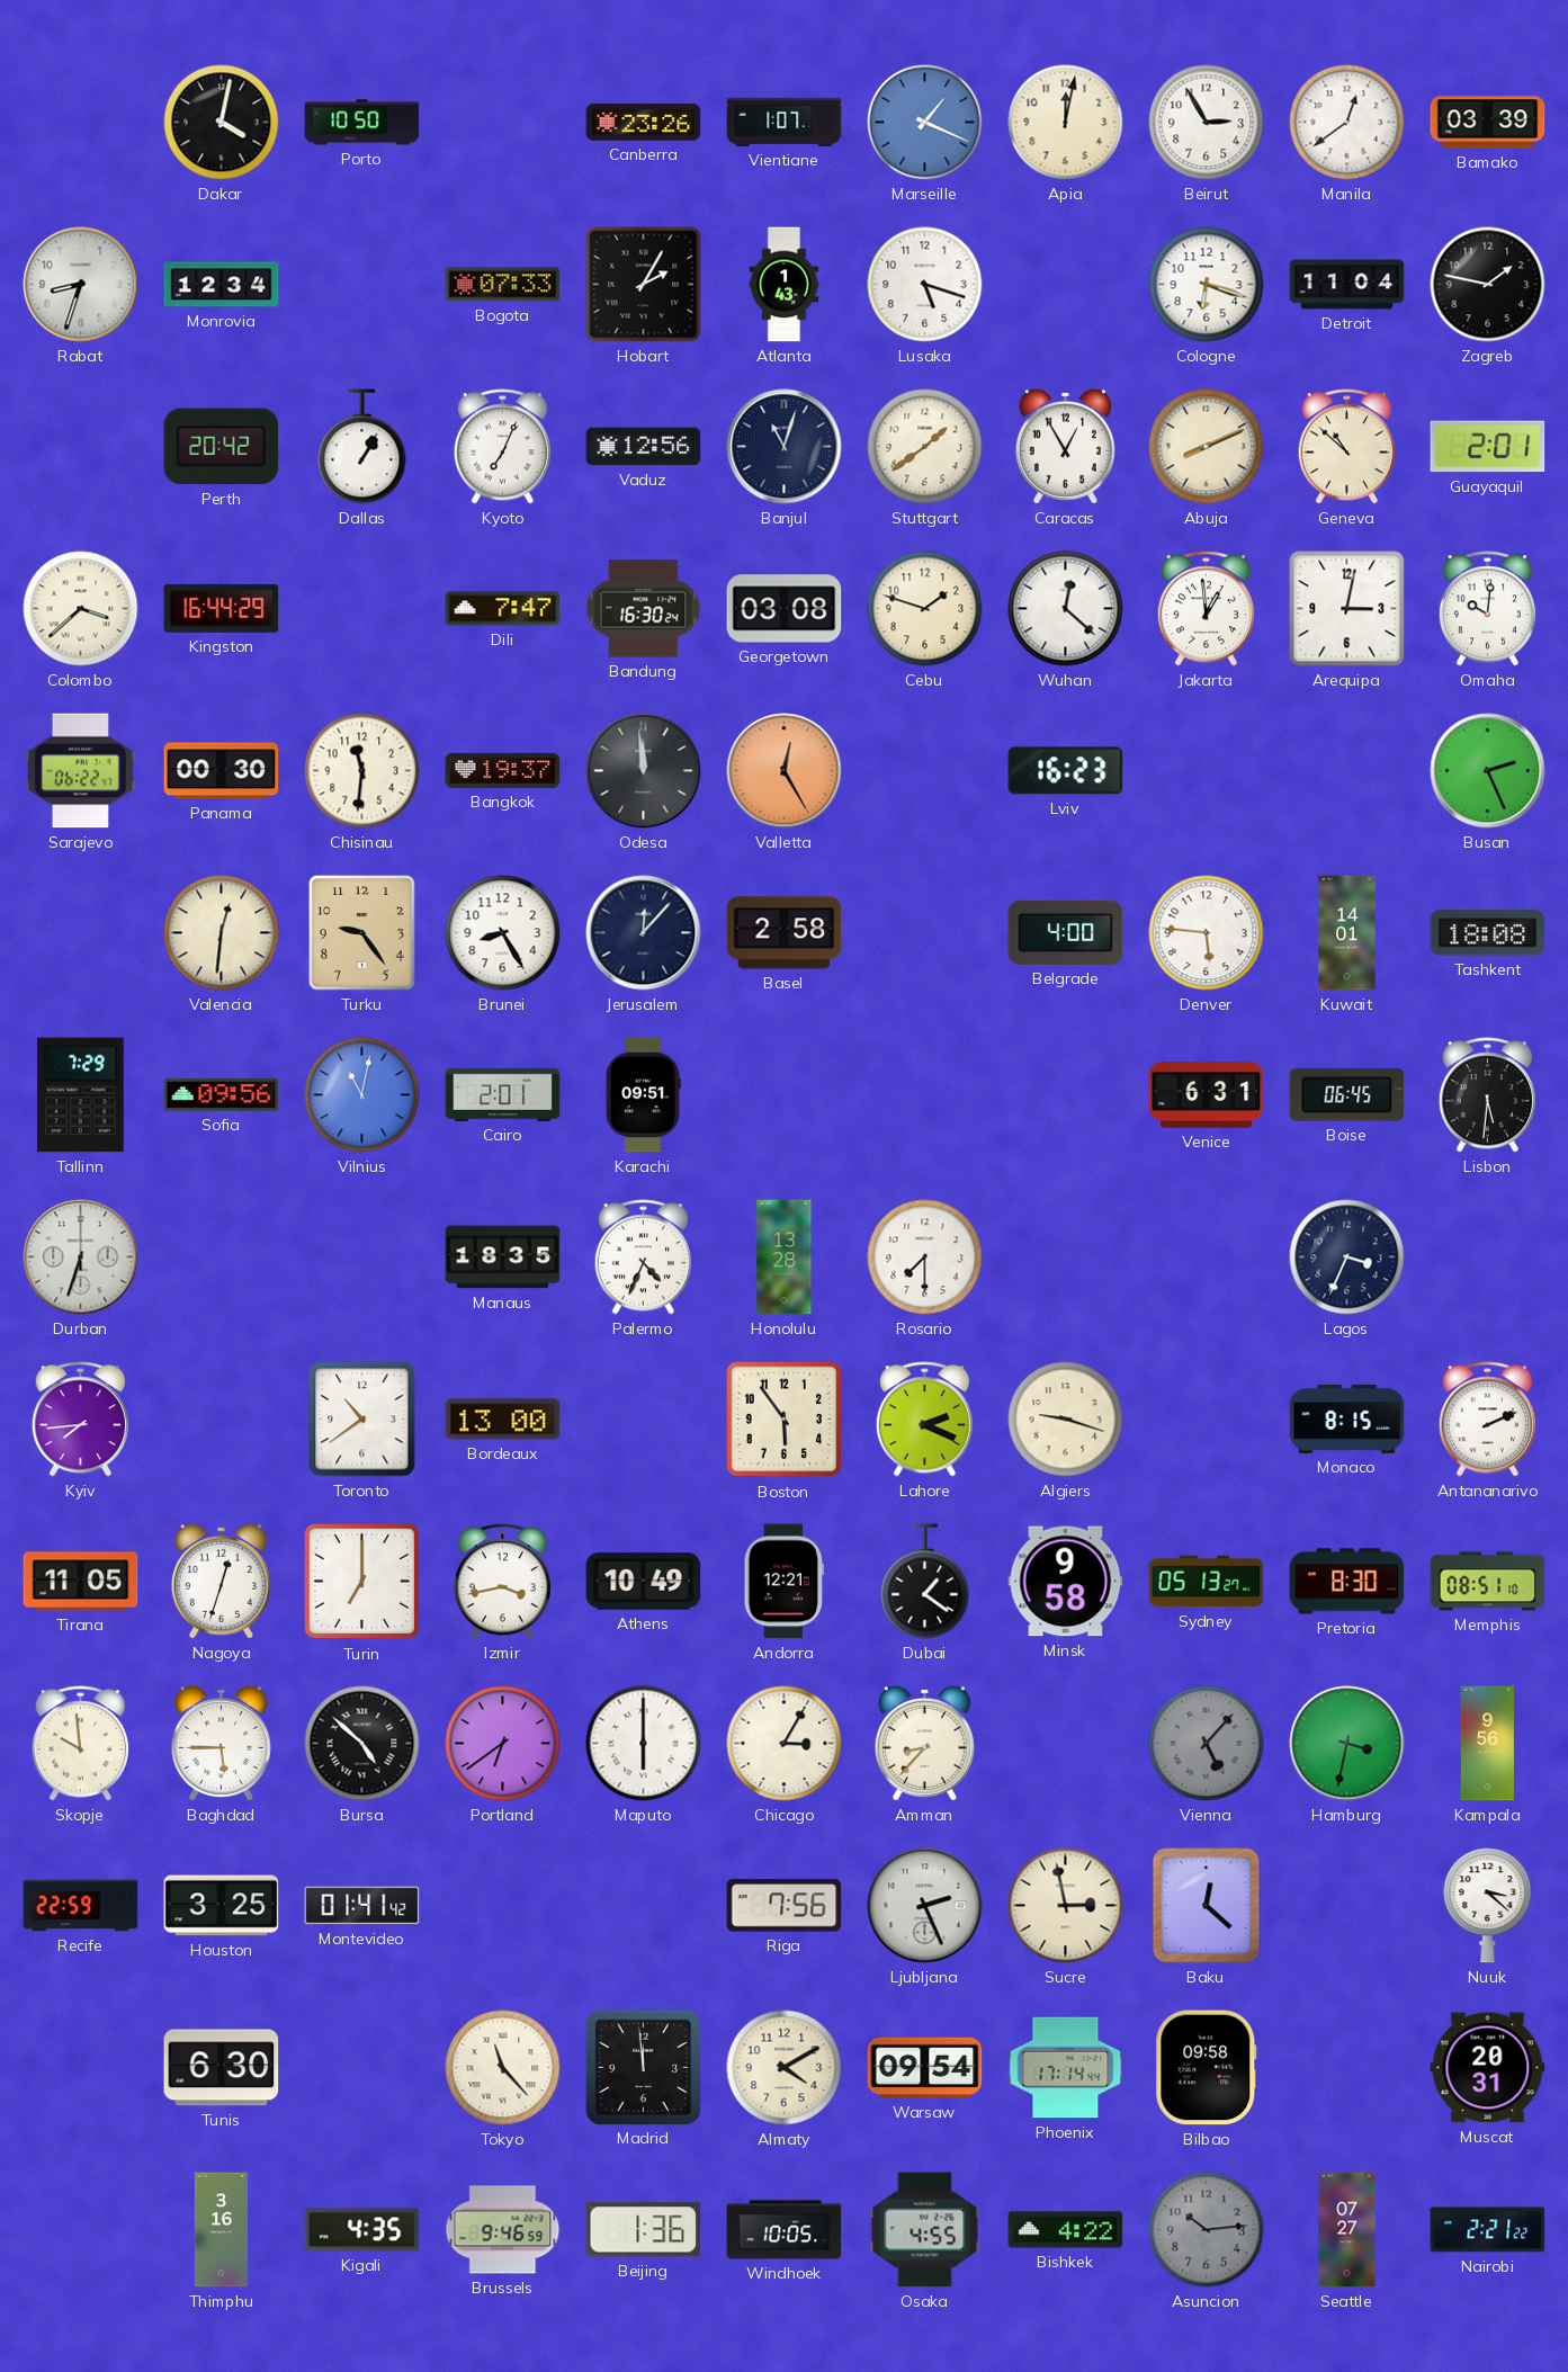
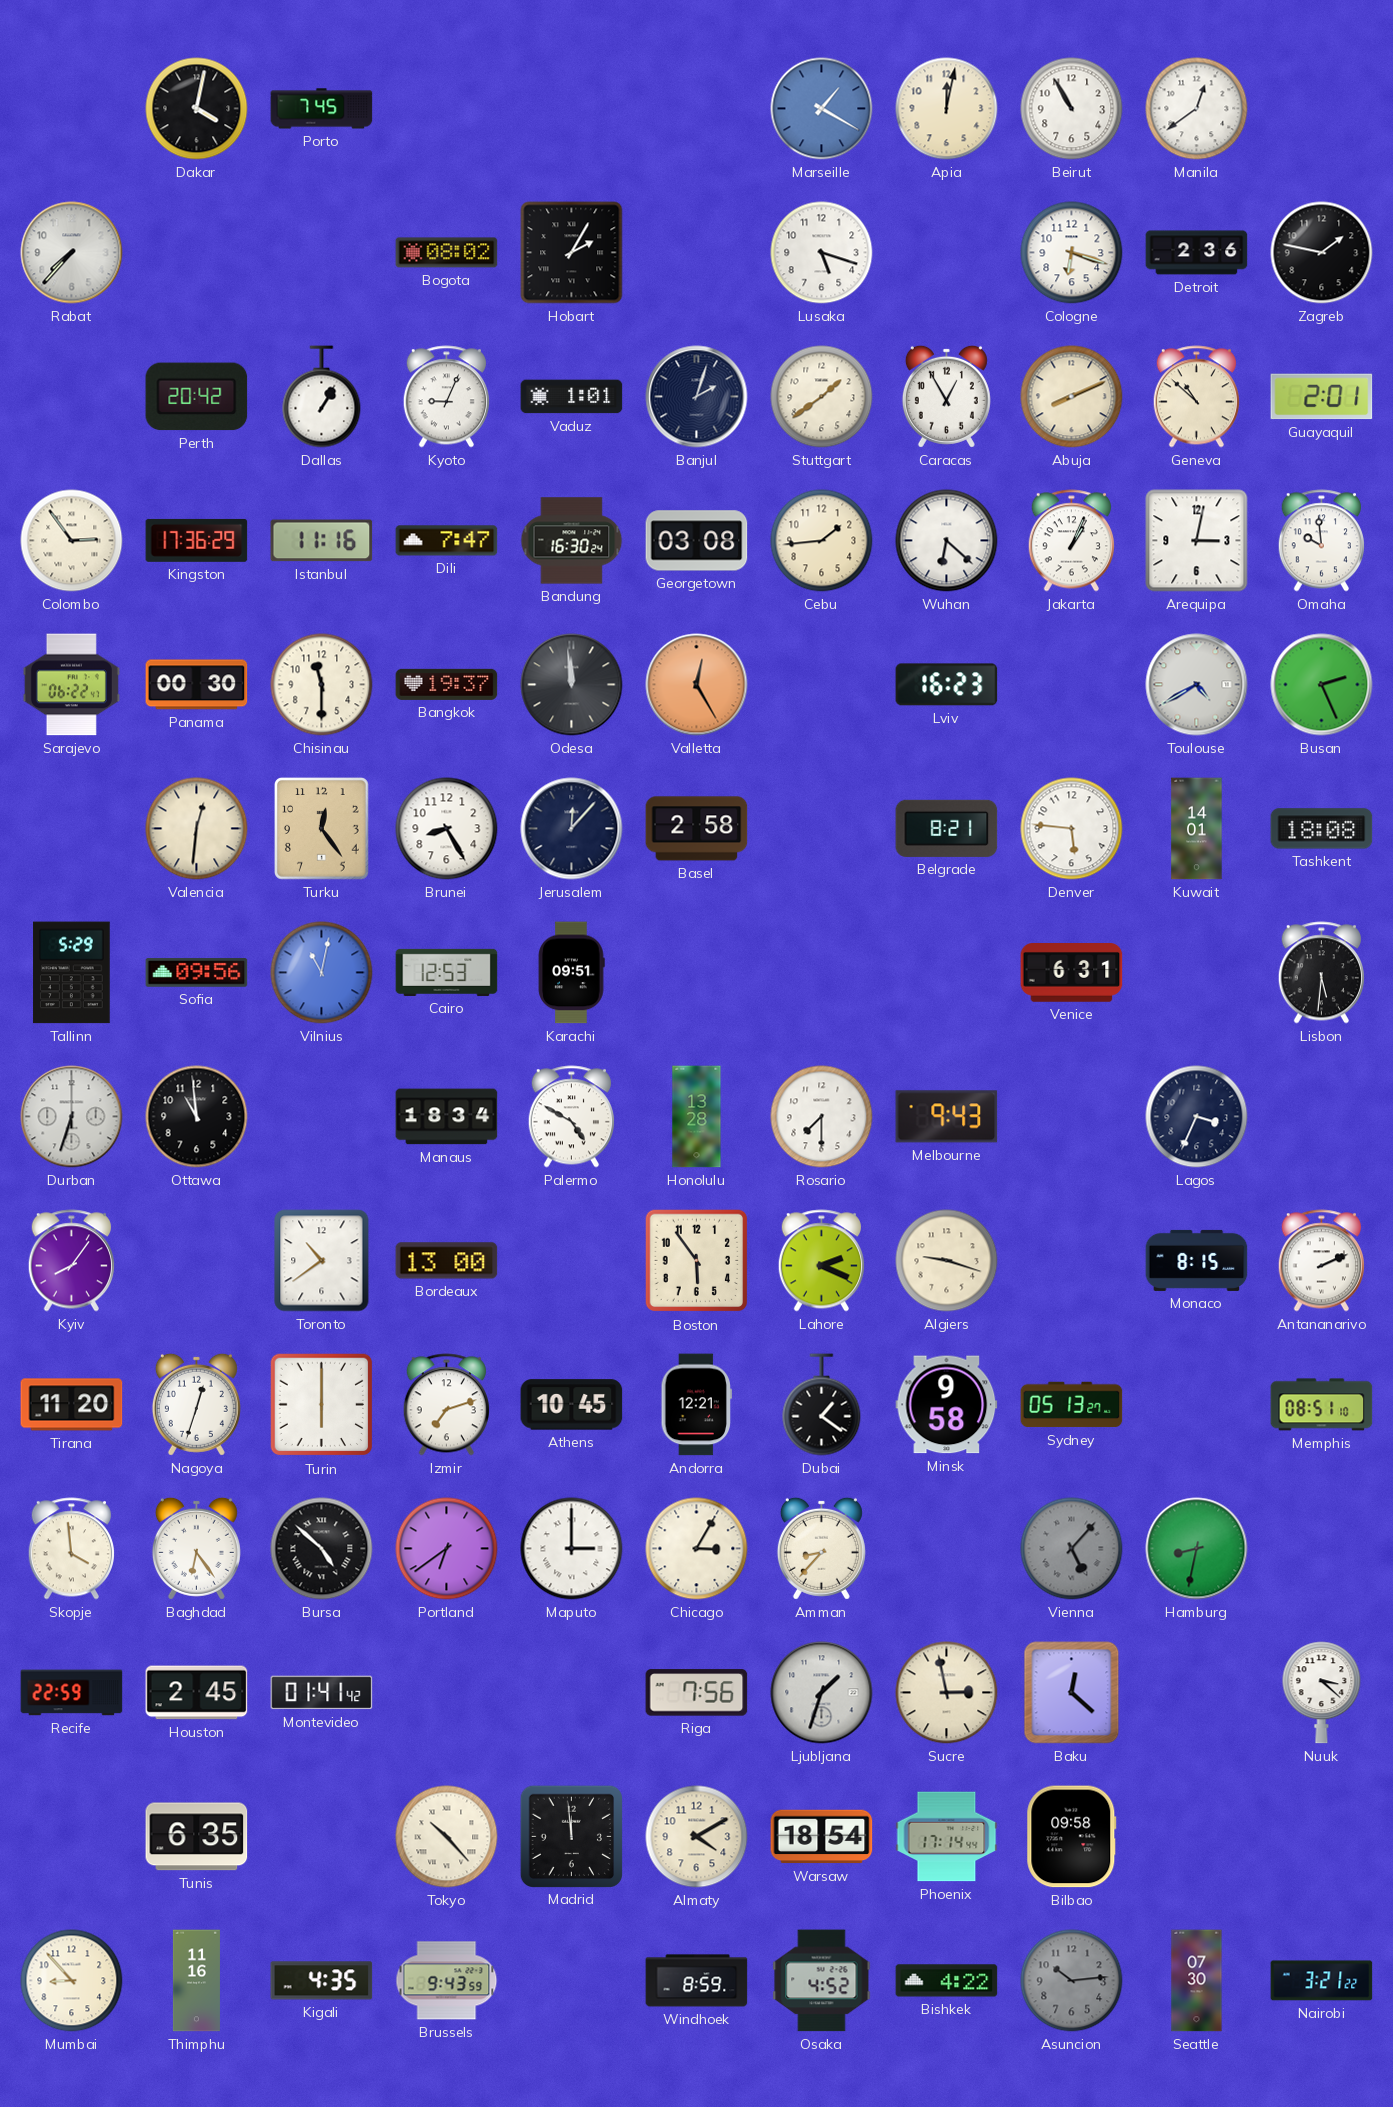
Porto: 10:50 -> 7:45 (322, 109)
Canberra: 23:26 -> none (644, 123)
Vientiane: 1:07 -> none (785, 122)
Marseille: 1:19 -> 1:20 (822, 109)
Beirut: 2:55 -> 10:55 (1072, 109)
Bamako: 03:39 -> none (1488, 123)
Rabat: 8:33 -> 7:37 (72, 253)
Monrovia: 12:34 -> none (222, 285)
Bogota: 07:33 -> 08:02 (447, 253)
Atlanta: 1:43 -> none (785, 285)
Detroit: 11:04 -> 2:36 (1197, 253)
Kyoto: 7:04 -> 9:04 (446, 397)
Vaduz: 12:56 -> 1:01 (572, 397)
Banjul: 11:03 -> 2:03 (697, 397)
Colombo: 3:38 -> 2:54 (72, 541)
Kingston: 16:44 -> 17:36 (197, 540)
Istanbul: none -> 11:16 (322, 541)
Cebu: 1:48 -> 1:44 (822, 541)
Wuhan: 12:22 -> 6:22 (947, 541)
Jakarta: 12:59 -> 1:04 (1071, 541)
Omaha: 10:01 -> 9:59 (1321, 541)
Chisinau: 11:31 -> 11:30 (322, 685)
Toulouse: none -> 4:40 (1197, 685)
Turku: 9:24 -> 12:24 (322, 829)
Belgrade: 4:00 -> 8:21 (947, 828)
Tallinn: 7:29 -> 5:29 (72, 973)
Cairo: 2:01 -> 12:53 (447, 972)
Boise: 06:45 -> none (1347, 1094)
Ottawa: none -> 10:59 (197, 1117)
Manaus: 18:35 -> 18:34 (447, 1117)
Palermo: 4:34 -> 4:50 (571, 1117)
Melbourne: none -> 9:43 (947, 1117)
Kyiv: 7:44 -> 8:06 (71, 1261)
Tirana: 11:05 -> 11:20 (72, 1405)
Turin: 7:00 -> 6:00 (322, 1405)
Izmir: 3:43 -> 7:12 (446, 1405)
Athens: 10:49 -> 10:45 (572, 1405)
Pretoria: 8:30 -> none (1347, 1582)
Skopje: 9:59 -> 3:59 (71, 1549)
Baghdad: 5:45 -> 6:24 (196, 1548)
Maputo: 6:00 -> 3:00 (572, 1549)
Hamburg: 3:32 -> 8:32 (1197, 1549)
Kampala: 9:56 -> none (1487, 1744)
Houston: 3:25 -> 2:45 (197, 1693)
Ljubljana: 2:26 -> 1:33 (822, 1693)
Tunis: 6:30 -> 6:35 (197, 1837)
Tokyo: 11:23 -> 10:23 (447, 1837)
Warsaw: 09:54 -> 18:54 (822, 1837)
Muscat: 20:31 -> none (1488, 2068)
Mumbai: none -> 8:53 (72, 1981)
Thimphu: 3:16 -> 11:16 (196, 1981)
Brussels: 9:46 -> 9:43 (447, 1981)
Beijing: 1:36 -> none (644, 2230)
Windhoek: 10:05 -> 8:59 (697, 1981)
Osaka: 4:55 -> 4:52 (822, 1981)
Seattle: 07:27 -> 07:30 (1197, 1981)
Nairobi: 2:21 -> 3:21 (1322, 1981)
